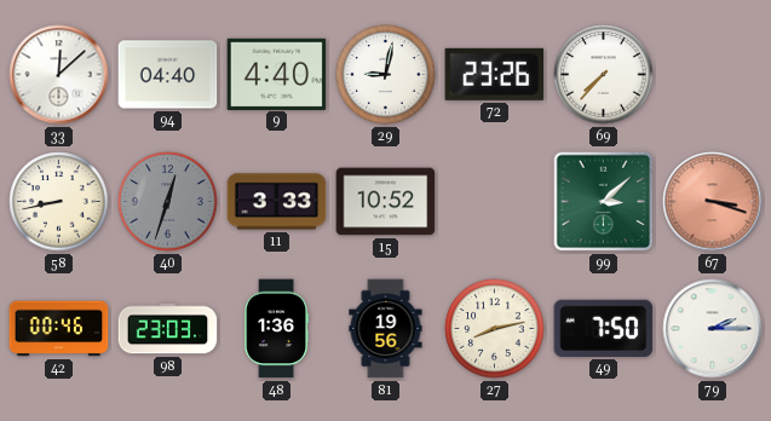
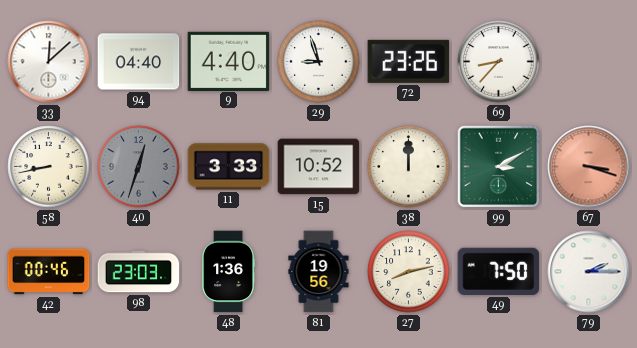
29: 9:02 -> 8:57 (319, 62)
69: 7:37 -> 8:37 (499, 62)
38: none -> 12:00 (409, 167)
99: 3:08 -> 3:10 (499, 167)
